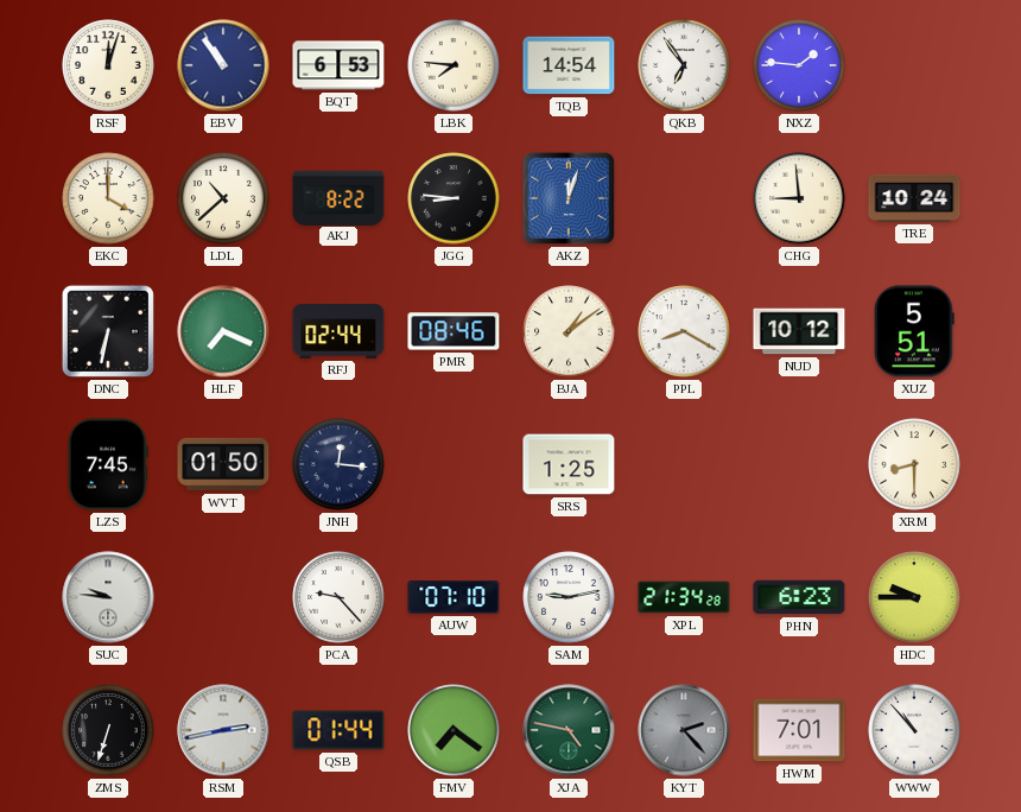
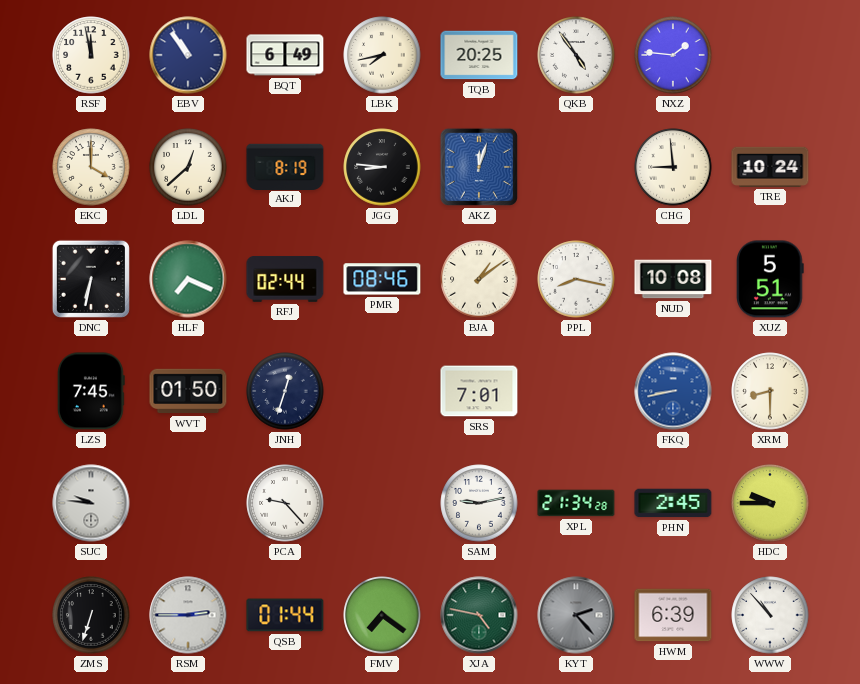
RSF: 12:03 -> 11:58 (91, 55)
BQT: 6:53 -> 6:49 (285, 55)
LBK: 7:46 -> 7:43 (382, 55)
TQB: 14:54 -> 20:25 (479, 55)
QKB: 6:54 -> 4:54 (576, 55)
LDL: 10:38 -> 12:38 (188, 167)
AKJ: 8:22 -> 8:19 (285, 166)
PPL: 8:20 -> 8:17 (576, 279)
NUD: 10:12 -> 10:08 (673, 279)
JNH: 12:16 -> 12:33 (285, 391)
SRS: 1:25 -> 7:01 (479, 391)
FKQ: none -> 8:43 (673, 391)
AUW: 07:10 -> none (454, 597)
PHN: 6:23 -> 2:45 (673, 503)
RSM: 2:43 -> 2:45 (188, 615)
HWM: 7:01 -> 6:39 (673, 615)
